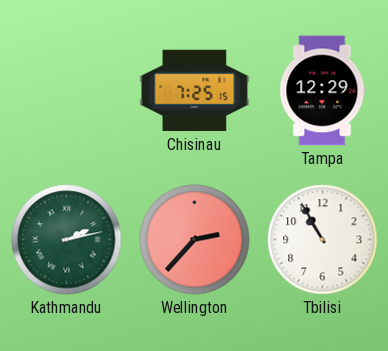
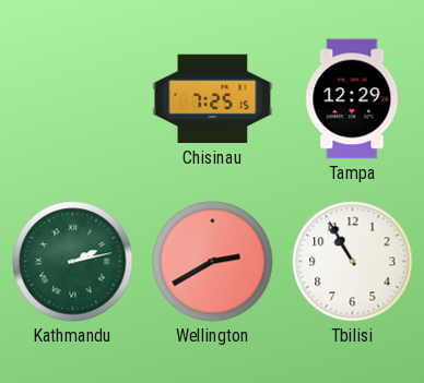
Wellington: 2:37 -> 2:40 (213, 262)
